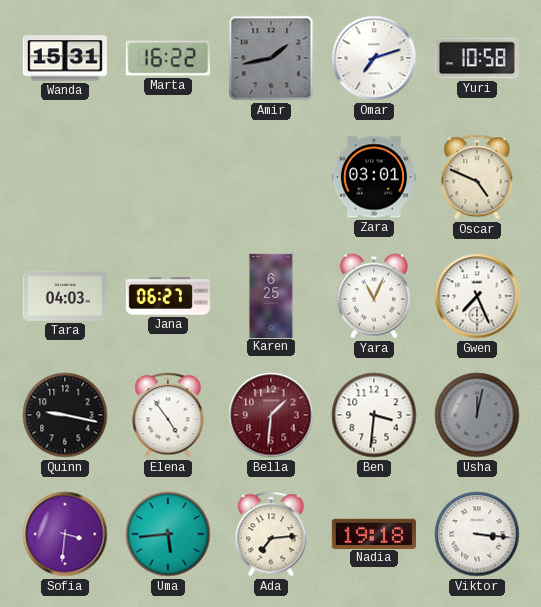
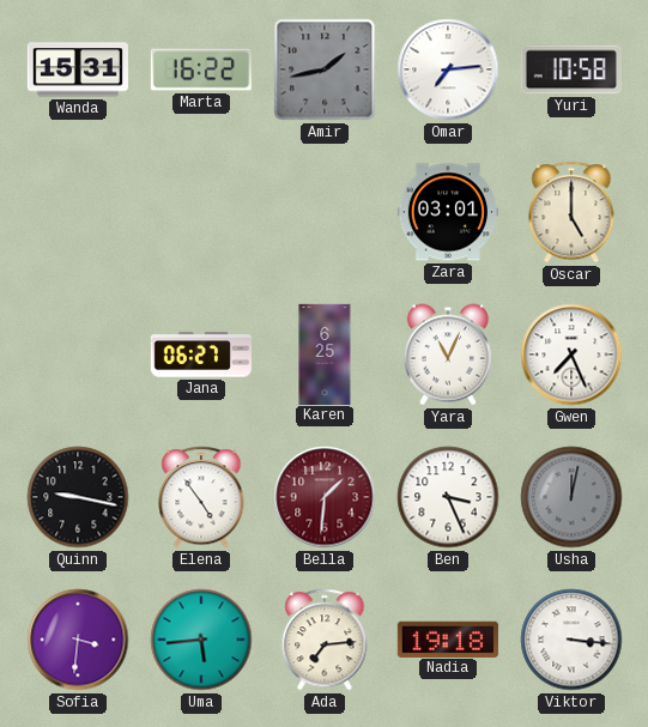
Omar: 7:12 -> 7:14 (448, 69)
Oscar: 4:49 -> 5:00 (571, 212)
Tara: 04:03 -> none (65, 296)
Ben: 3:31 -> 3:26 (448, 497)
